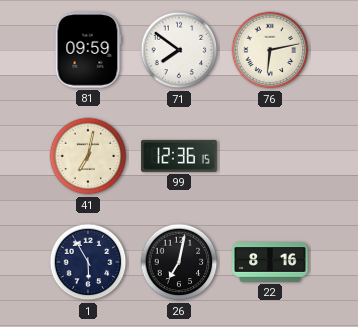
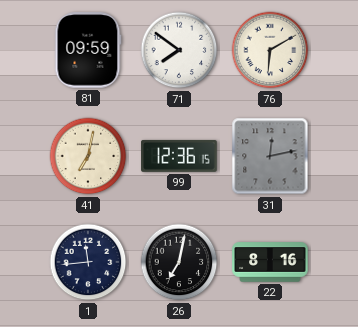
76: 6:13 -> 6:10 (270, 50)
31: none -> 12:13 (270, 156)
1: 5:55 -> 11:44 (88, 262)
